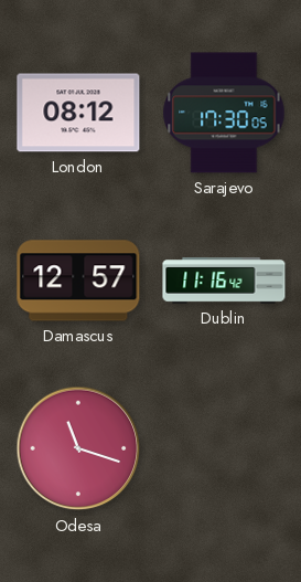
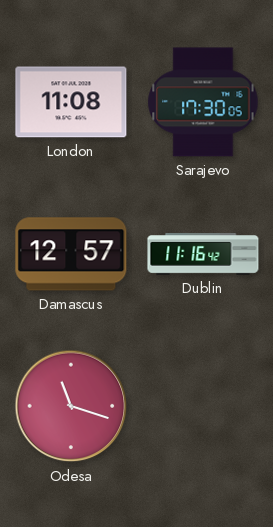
London: 08:12 -> 11:08 (71, 102)
